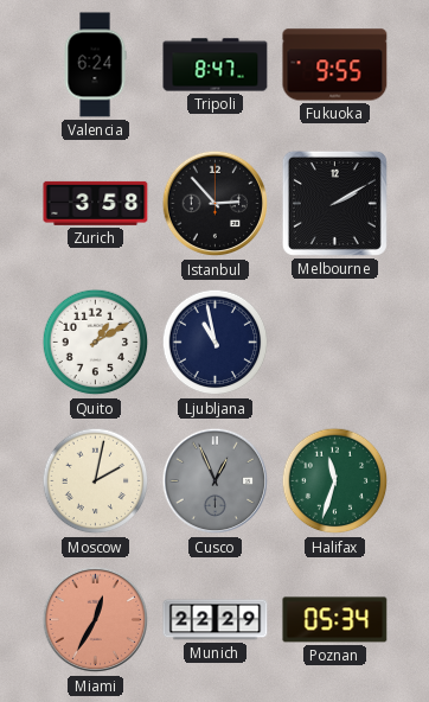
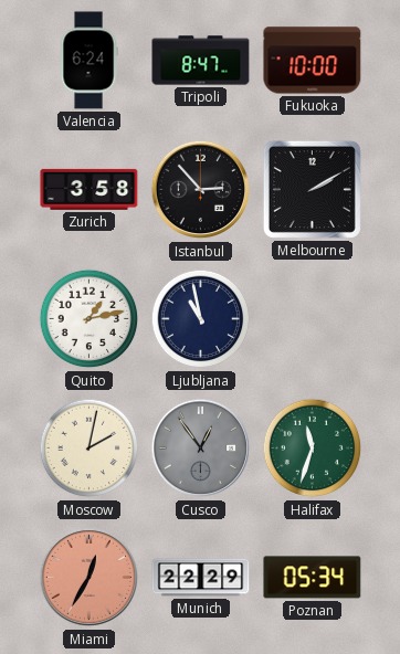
Fukuoka: 9:55 -> 10:00 (313, 61)
Quito: 1:10 -> 1:13 (90, 319)
Cusco: 12:56 -> 12:54 (201, 449)
